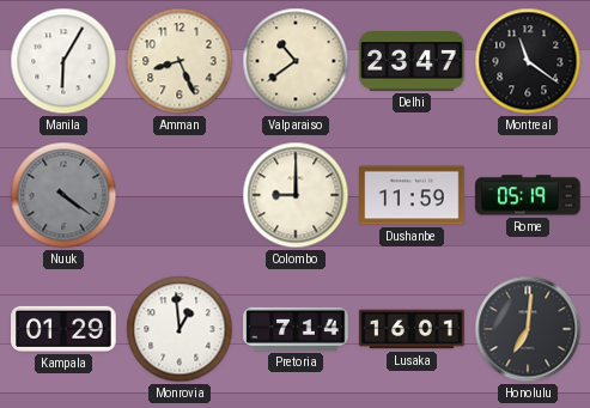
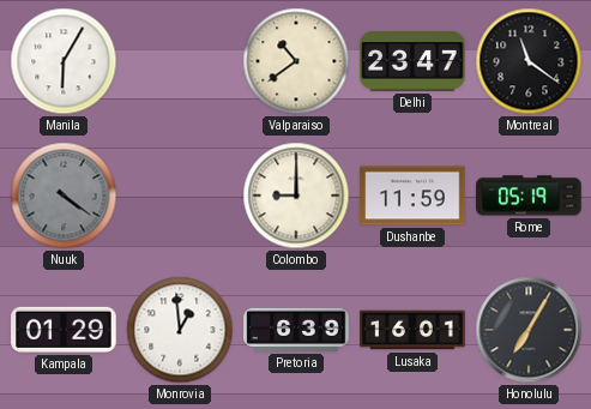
Amman: 8:26 -> none (180, 61)
Pretoria: 7:14 -> 6:39 (296, 330)
Honolulu: 7:01 -> 7:05 (529, 330)
